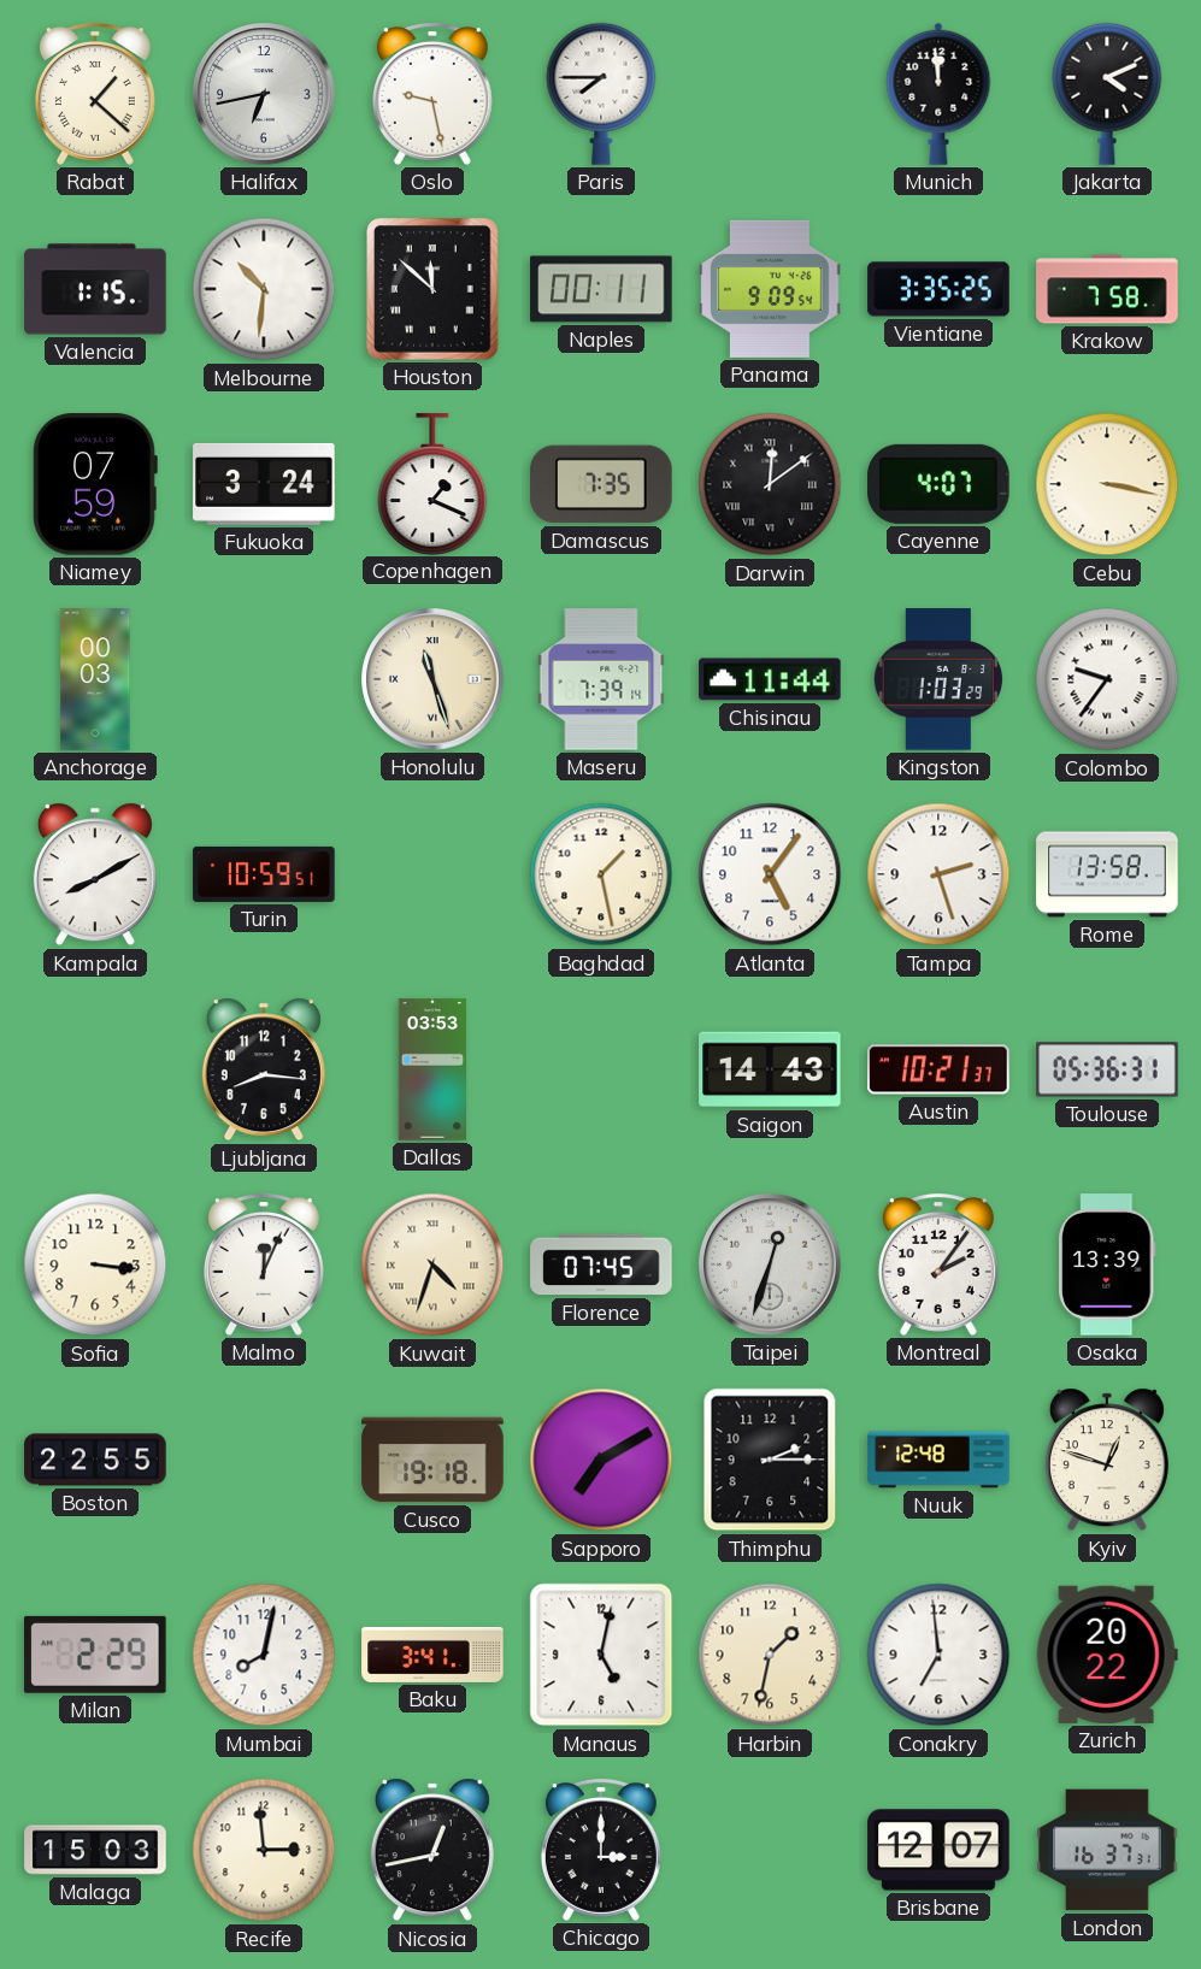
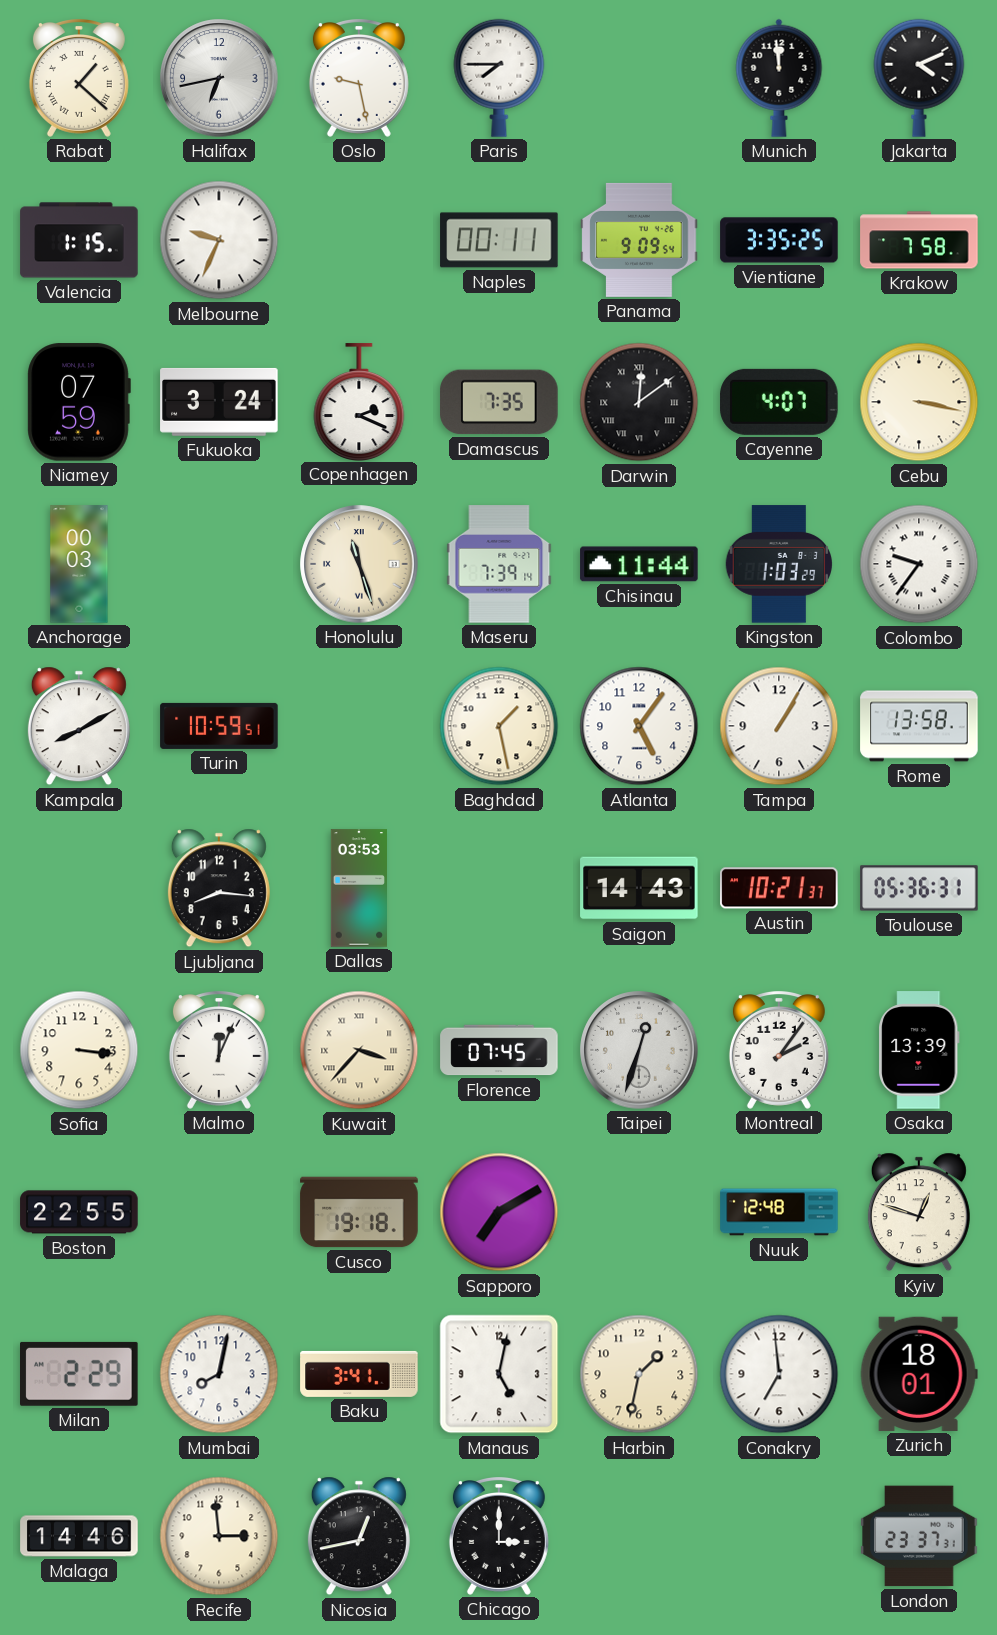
Melbourne: 10:31 -> 9:34 (219, 240)
Houston: 11:52 -> none (434, 289)
Copenhagen: 1:19 -> 2:19 (359, 402)
Tampa: 2:27 -> 1:05 (779, 726)
Kuwait: 4:33 -> 3:37 (359, 1050)
Thimphu: 2:15 -> none (770, 1460)
Zurich: 20:22 -> 18:01 (919, 1374)
Malaga: 15:03 -> 14:46 (79, 1536)
Brisbane: 12:07 -> none (938, 1850)
London: 16:37 -> 23:37 (919, 1536)
